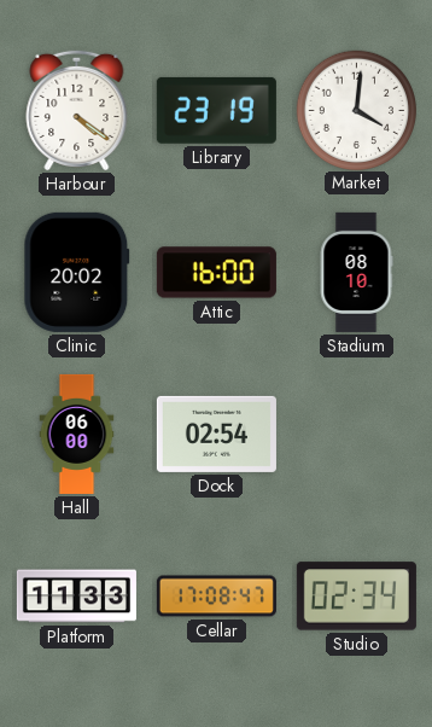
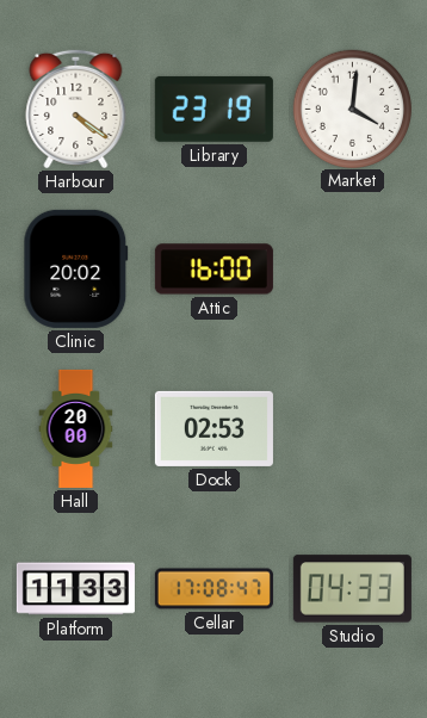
Stadium: 08:10 -> none (356, 272)
Hall: 06:00 -> 20:00 (76, 428)
Dock: 02:54 -> 02:53 (213, 428)
Studio: 02:34 -> 04:33 (352, 589)
